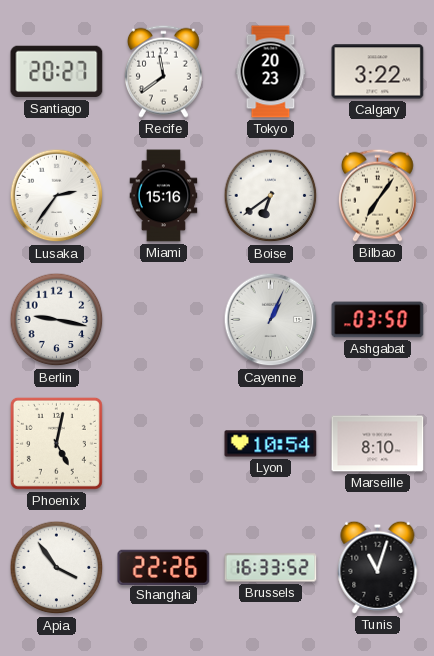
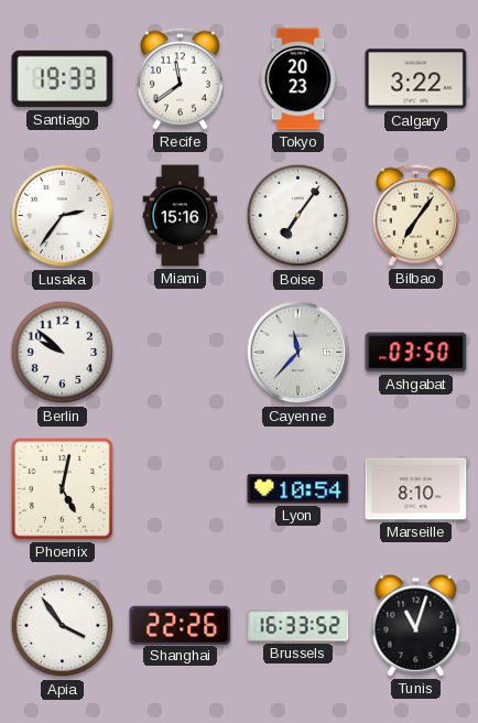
Santiago: 20:27 -> 19:33 (63, 79)
Boise: 6:39 -> 7:06 (298, 216)
Berlin: 9:17 -> 9:52 (63, 353)
Cayenne: 1:04 -> 11:37 (298, 353)
